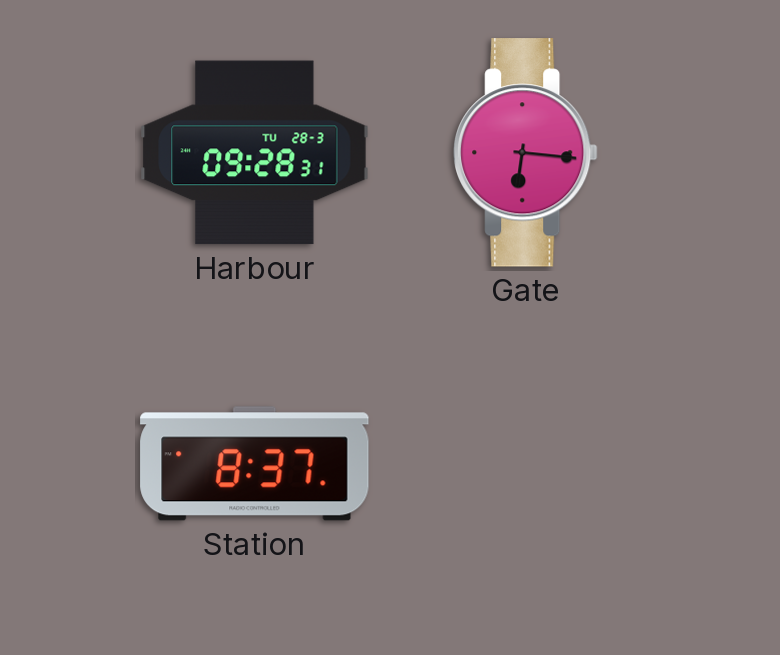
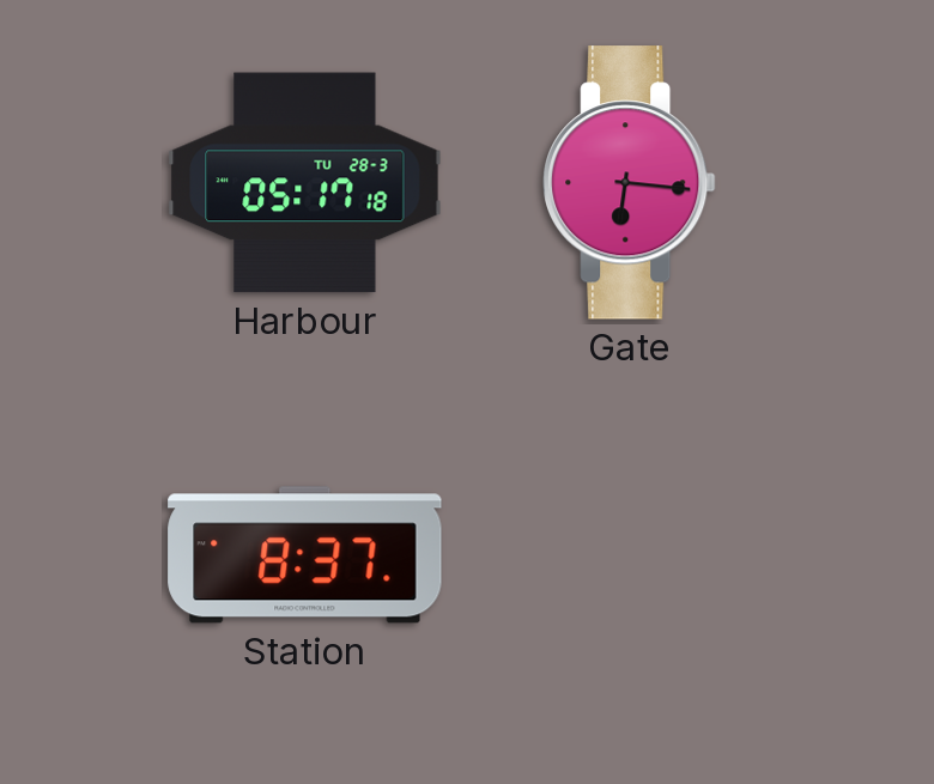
Harbour: 09:28 -> 05:17 (305, 183)
